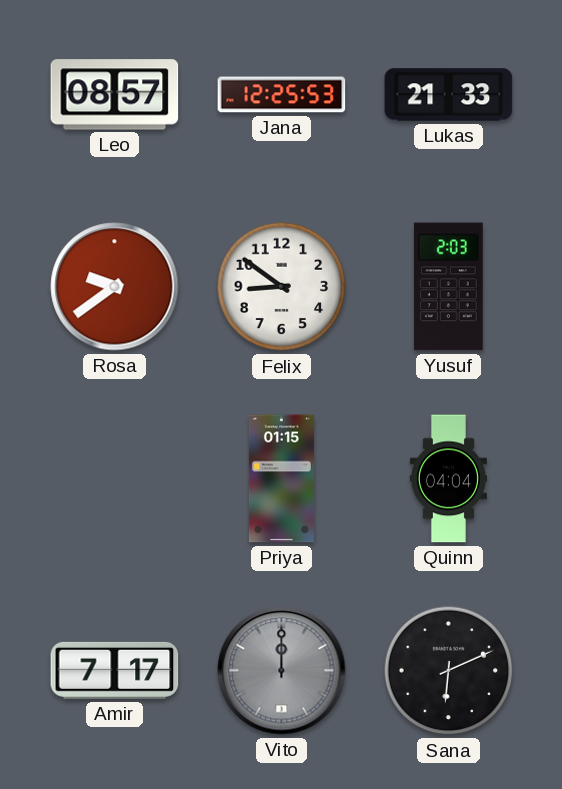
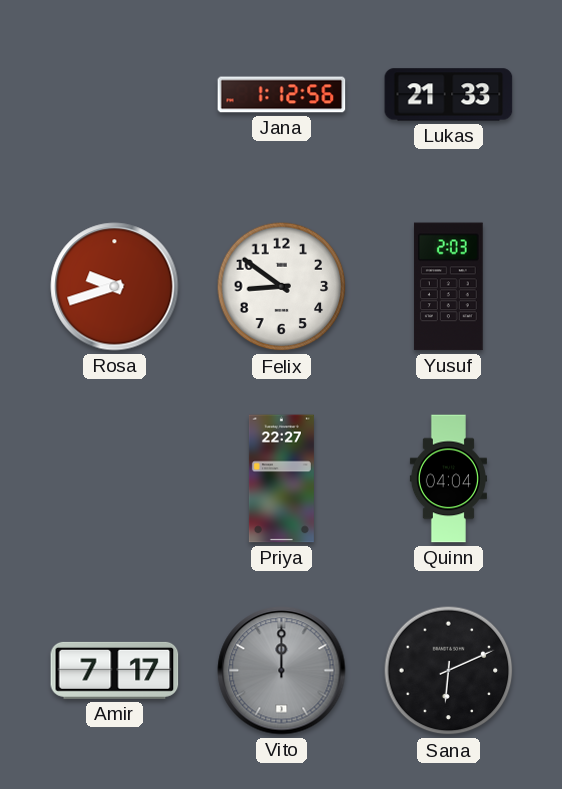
Leo: 08:57 -> none (115, 95)
Jana: 12:25 -> 1:12 (282, 95)
Rosa: 9:39 -> 9:42 (115, 287)
Priya: 01:15 -> 22:27 (281, 479)
